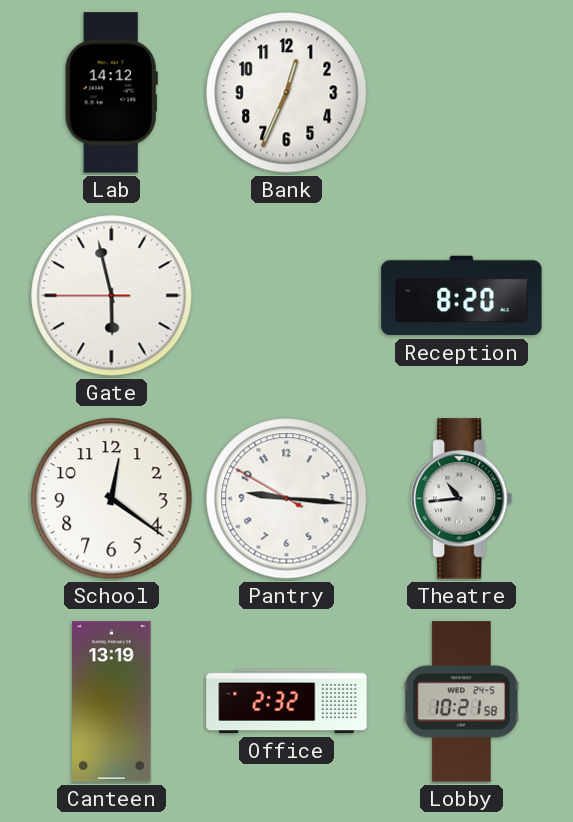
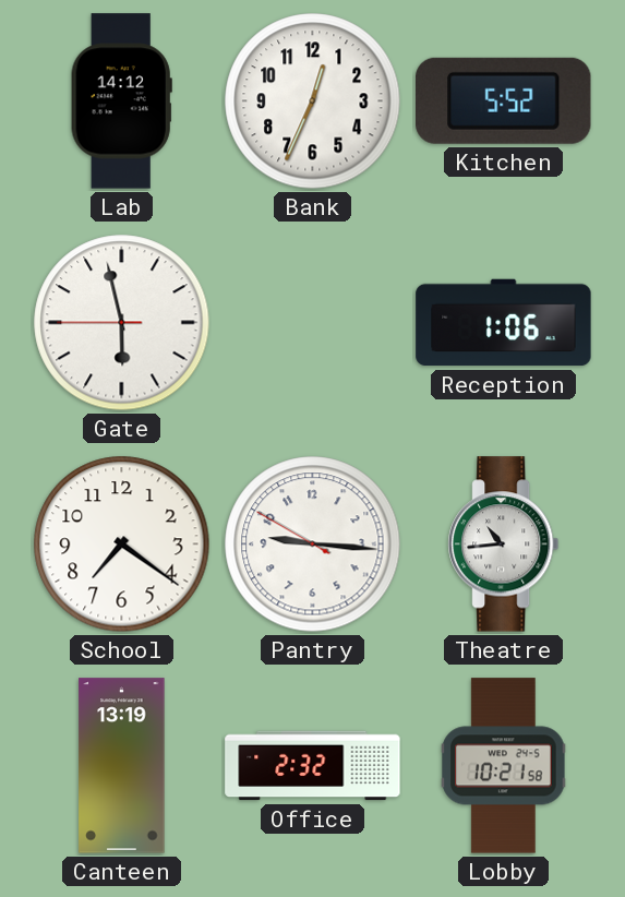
Kitchen: none -> 5:52 (504, 100)
Reception: 8:20 -> 1:06 (504, 323)
School: 12:21 -> 7:21 (122, 545)
